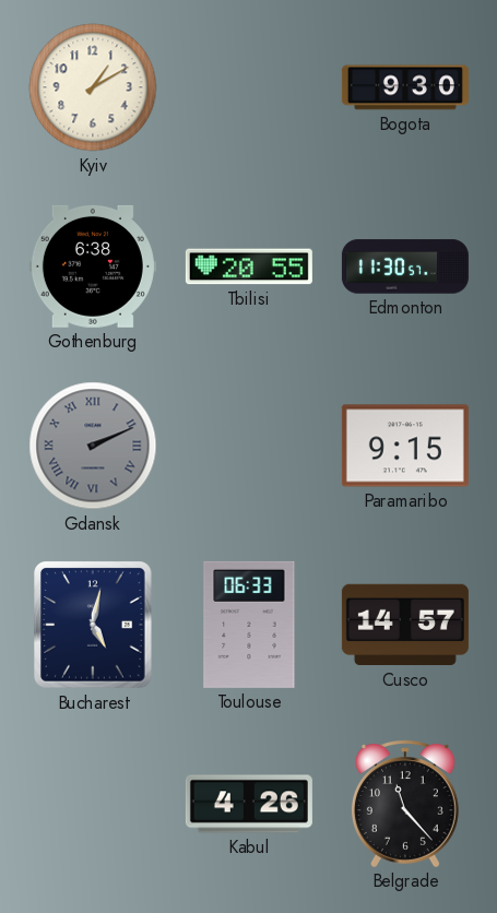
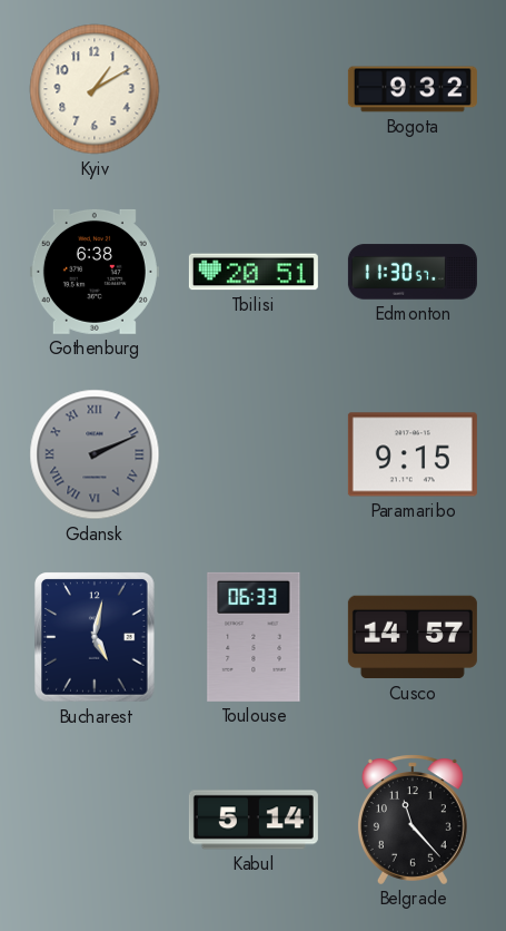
Bogota: 9:30 -> 9:32 (413, 89)
Tbilisi: 20:55 -> 20:51 (254, 272)
Kabul: 4:26 -> 5:14 (254, 820)
